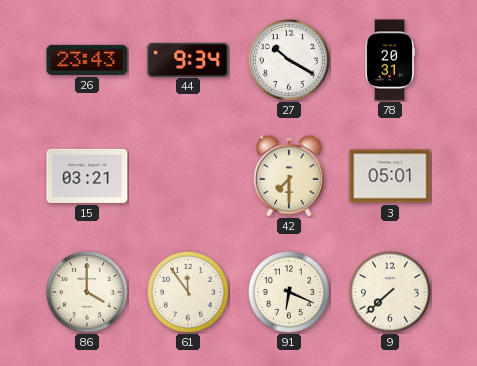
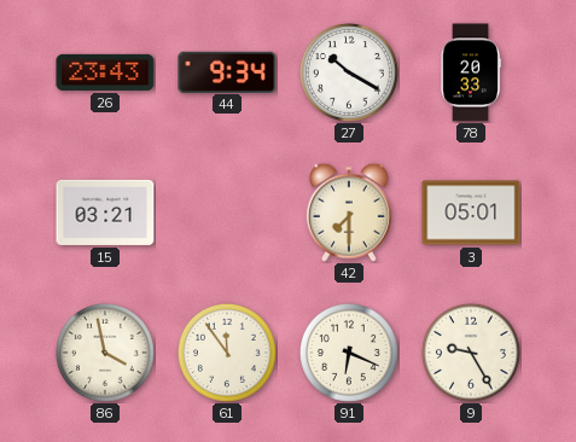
78: 20:31 -> 20:33 (470, 72)
86: 4:00 -> 3:58 (105, 353)
9: 7:38 -> 9:25 (471, 353)
